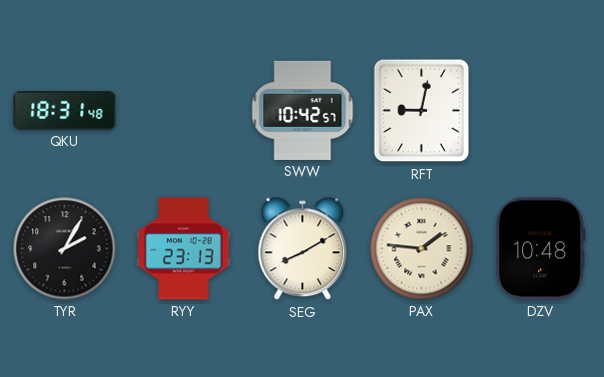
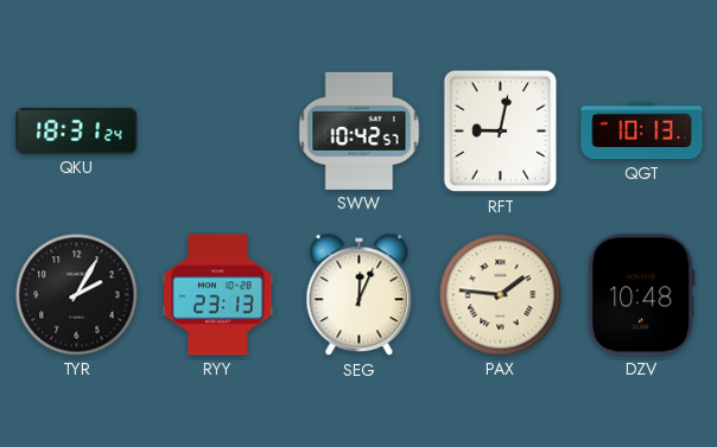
QKU: 18:31:48 -> 18:31:24 (77, 132)
QGT: none -> 10:13 (642, 132)
SEG: 8:10 -> 12:04 (360, 295)
